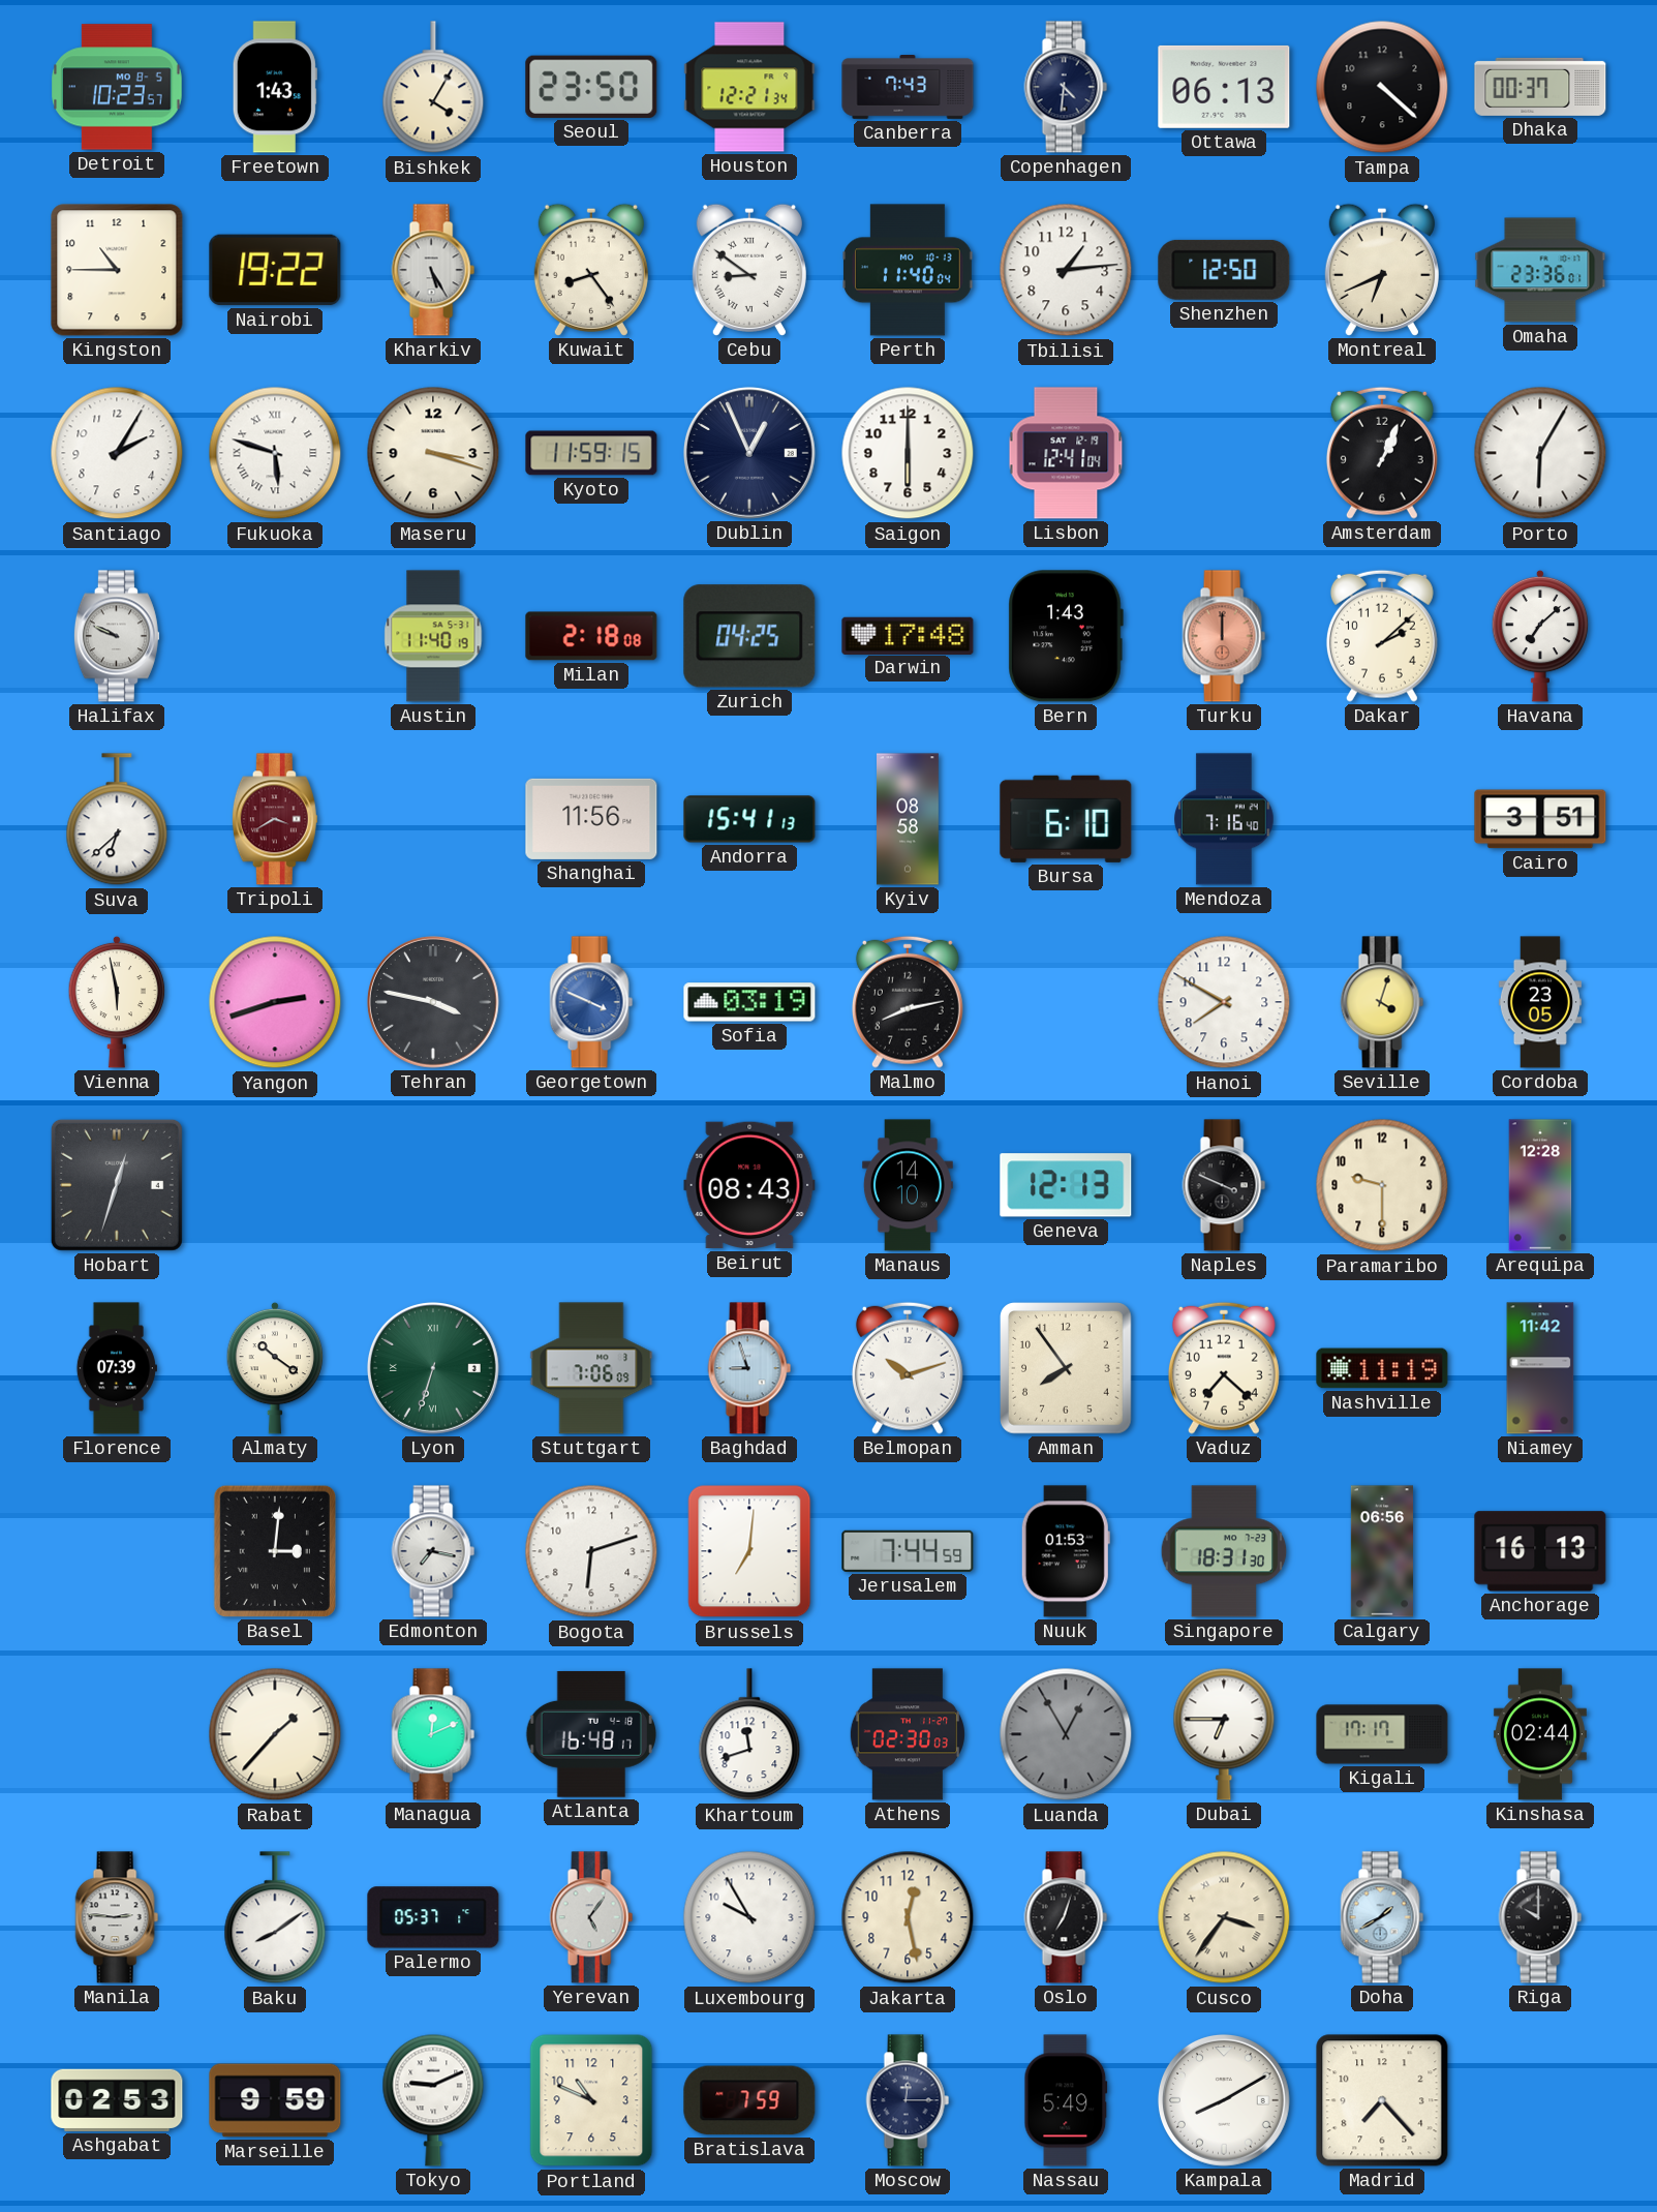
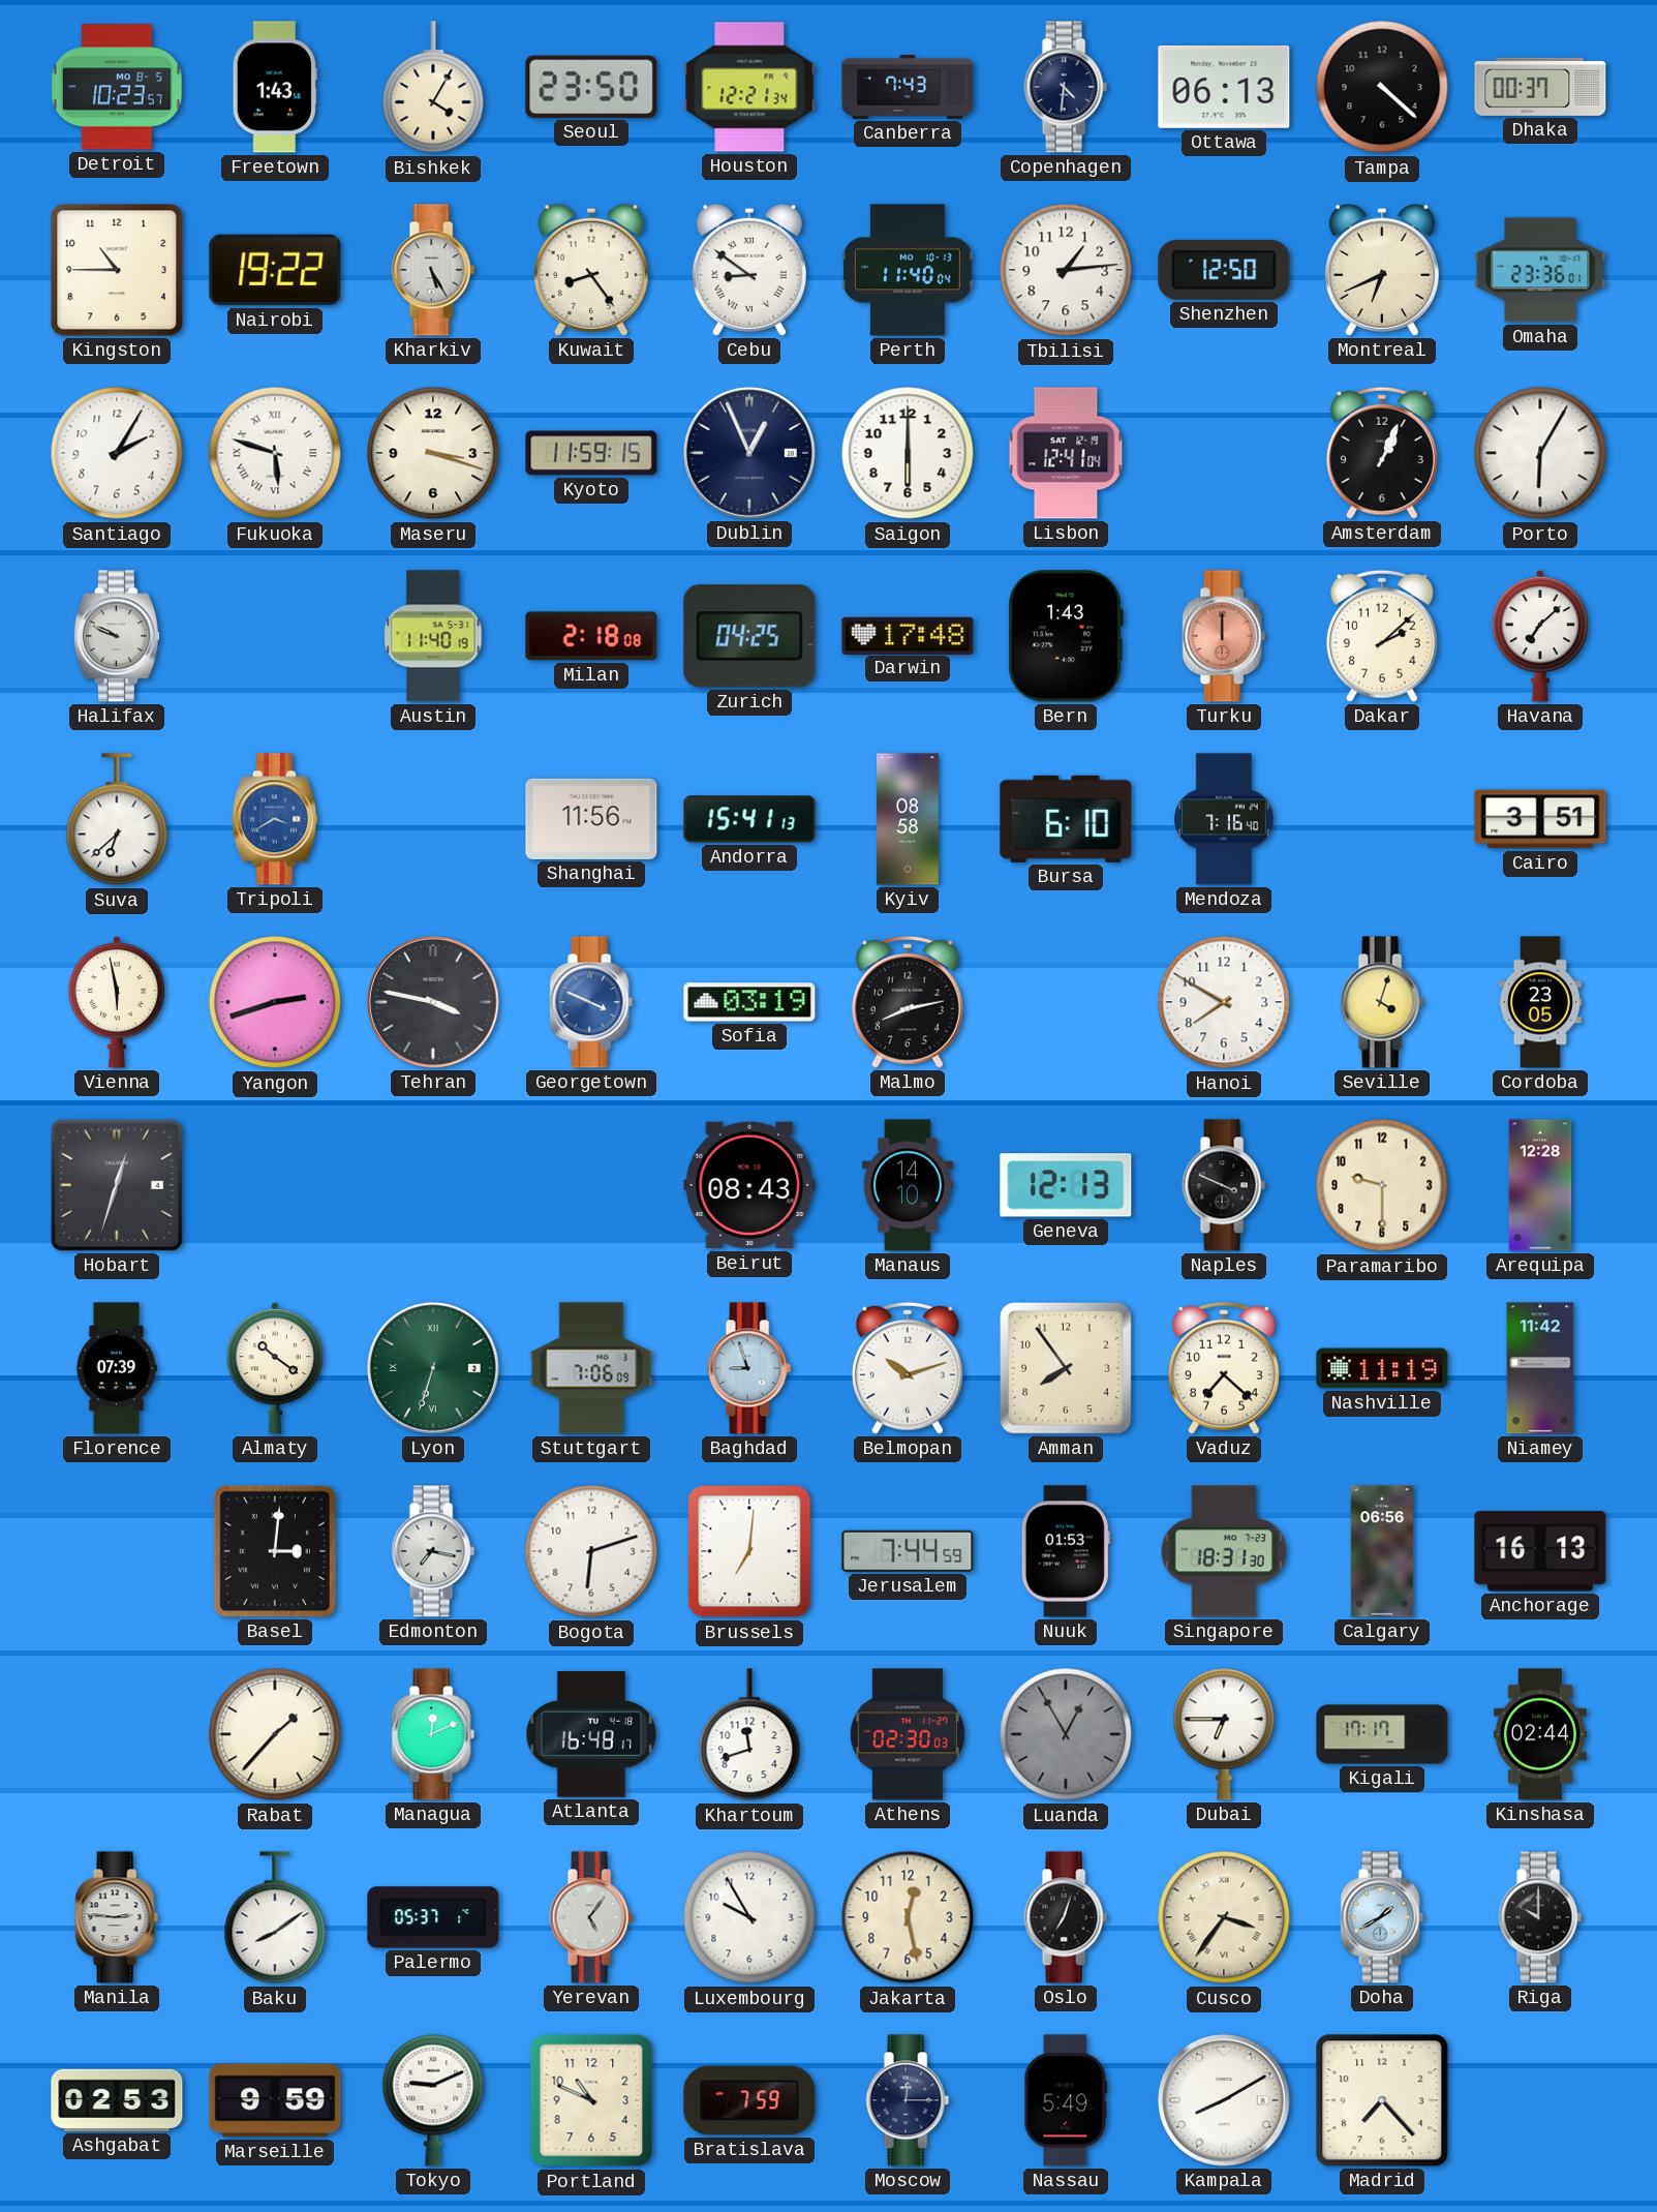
Tripoli dial: burgundy -> blue (275, 819)
